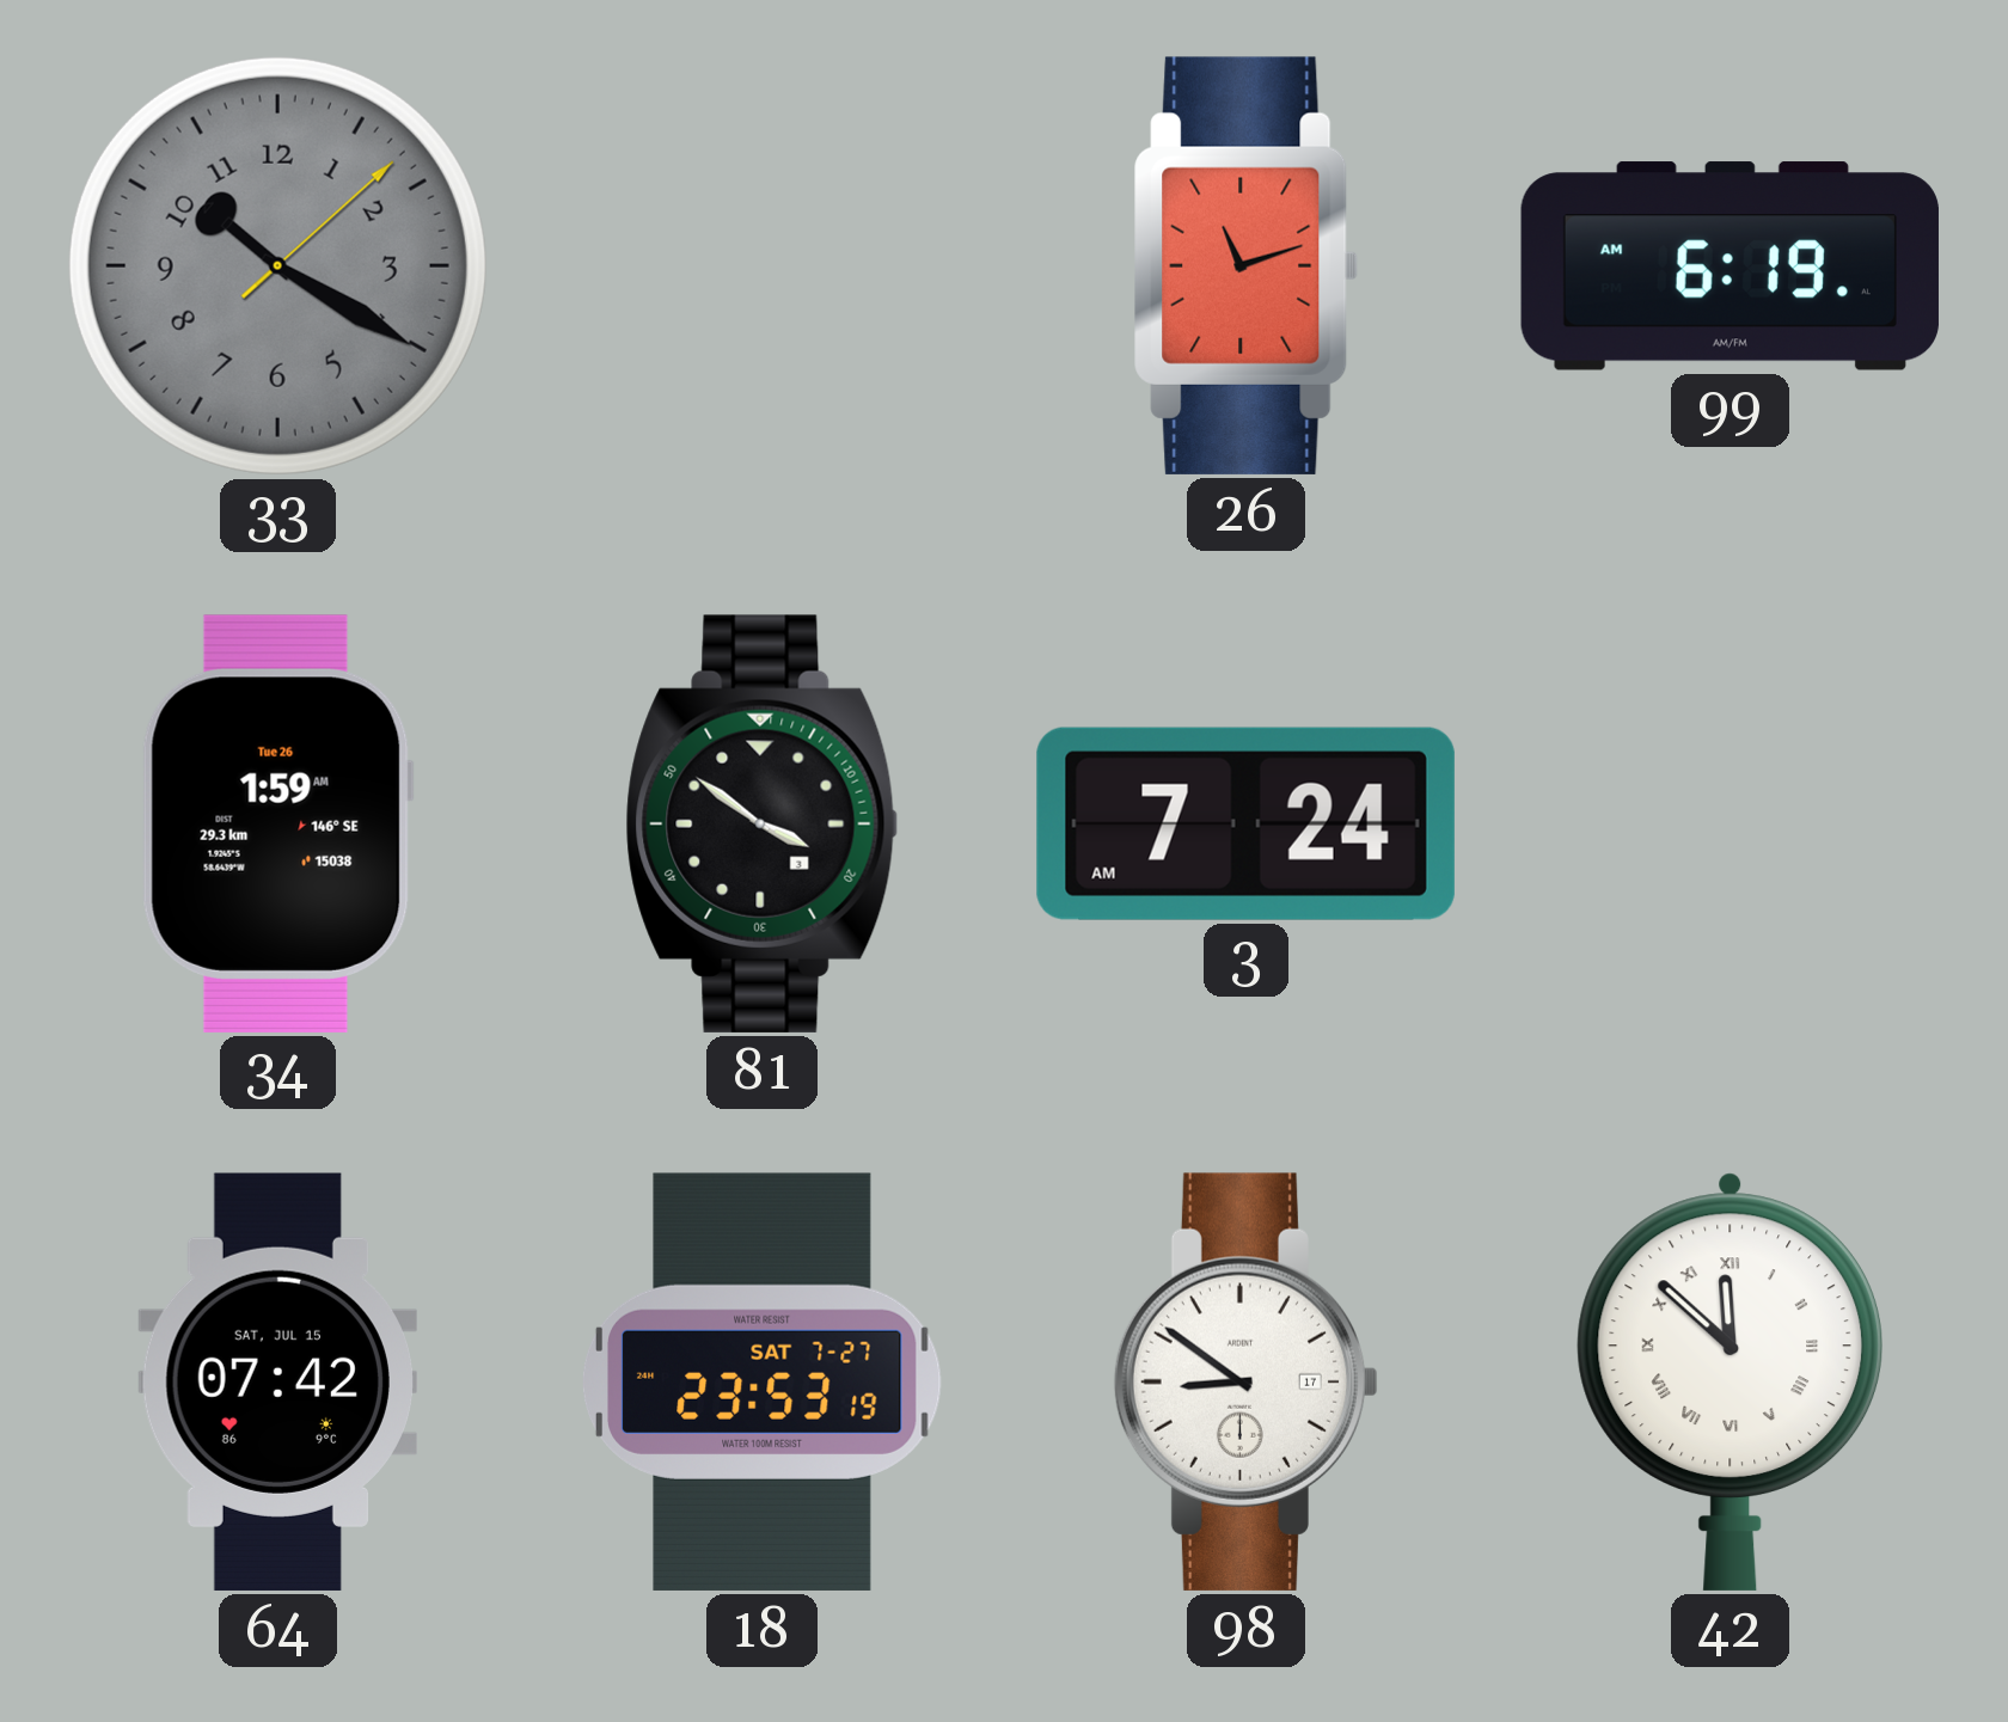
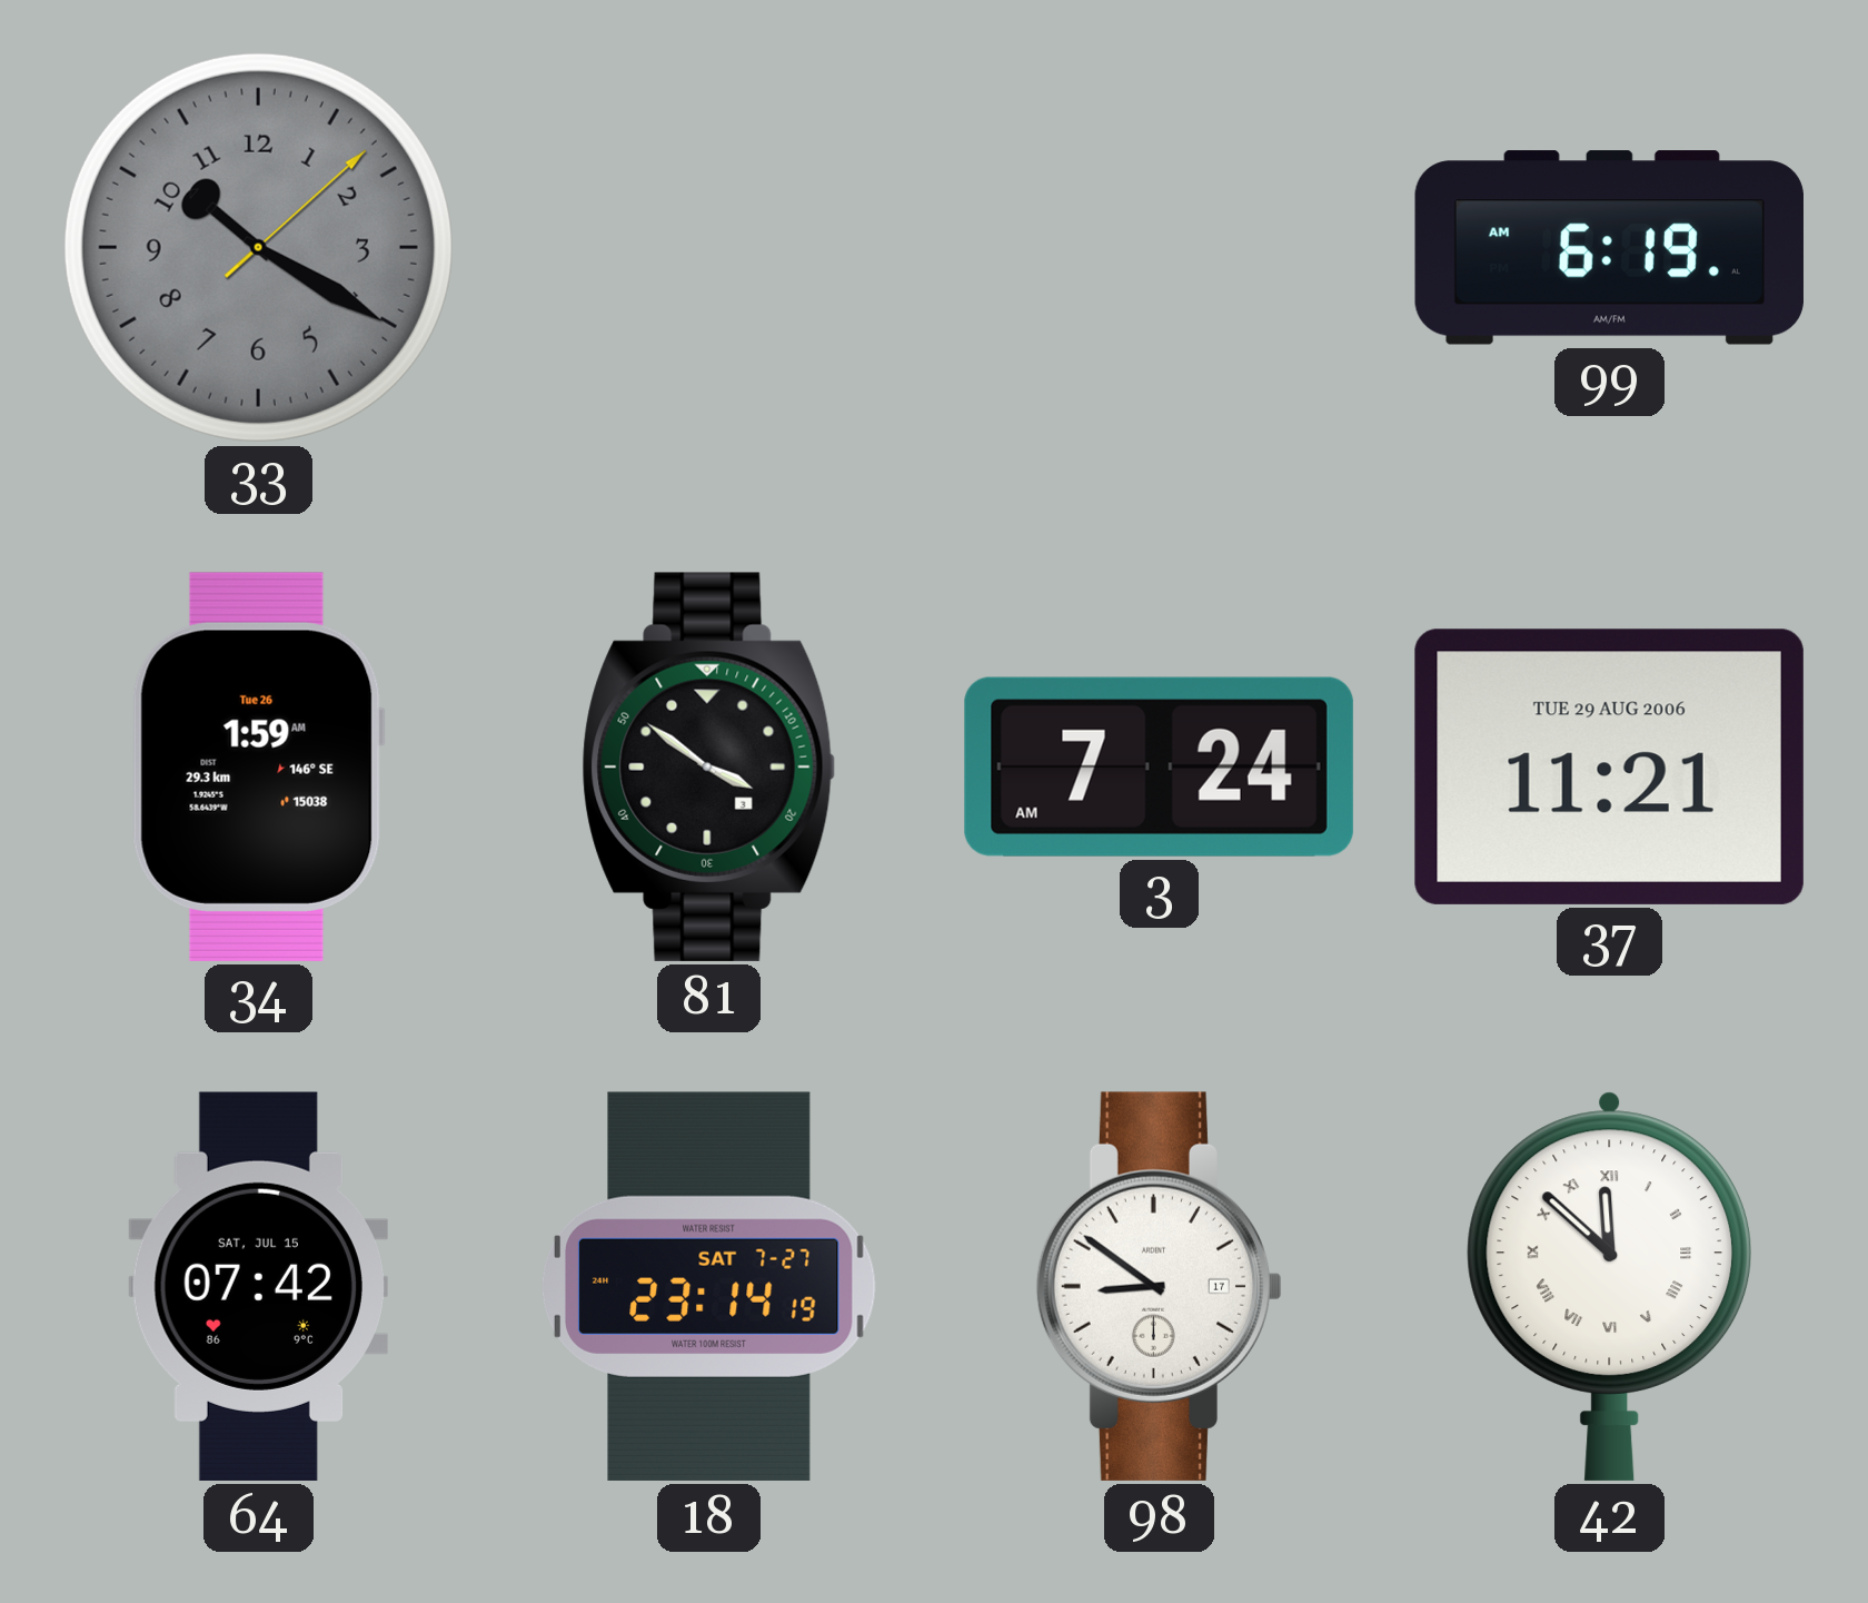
26: 11:12 -> none (1245, 265)
37: none -> 11:21 (1609, 766)
18: 23:53 -> 23:14 (708, 1286)
